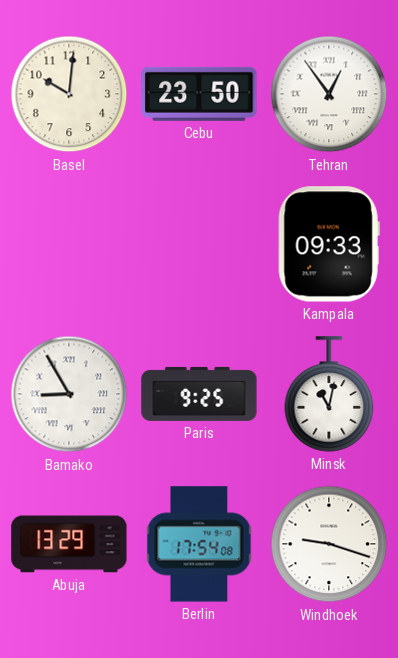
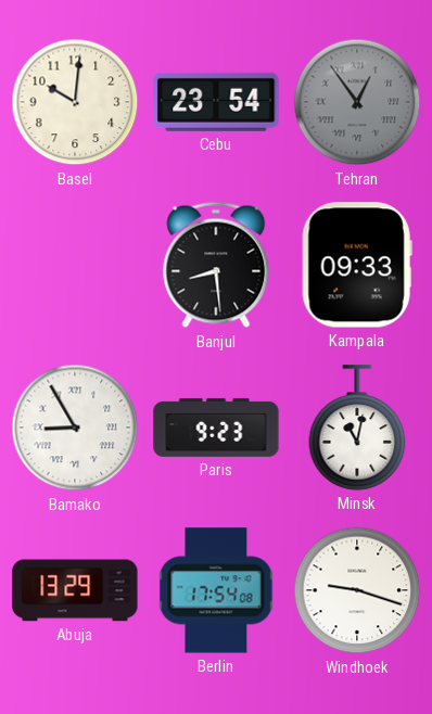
Cebu: 23:50 -> 23:54 (216, 102)
Tehran dial: white -> grey (357, 102)
Banjul: none -> 8:29 (216, 265)
Paris: 9:25 -> 9:23 (216, 428)
